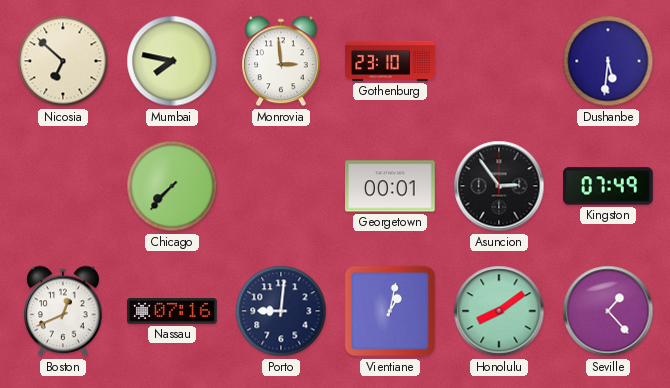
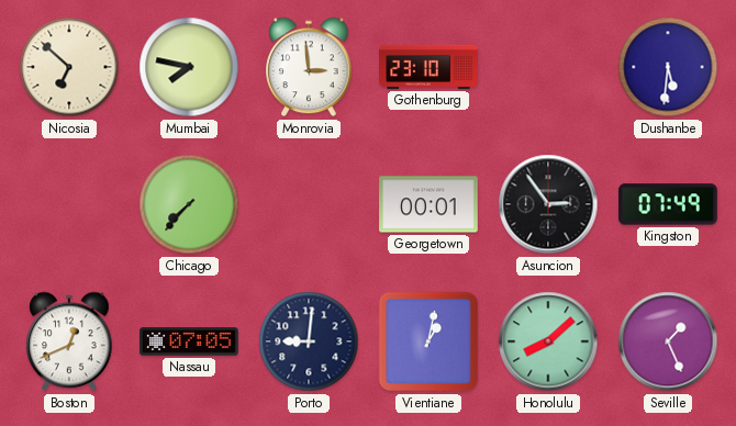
Nassau: 07:16 -> 07:05 (189, 341)
Honolulu: 8:09 -> 8:08 (548, 341)
Seville: 1:23 -> 1:26 (668, 341)
